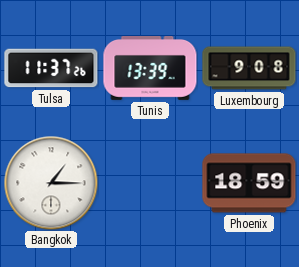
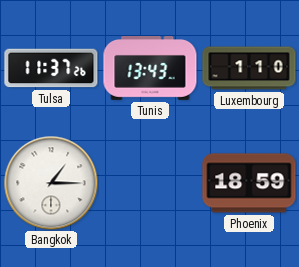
Tunis: 13:39 -> 13:43 (150, 69)
Luxembourg: 9:08 -> 1:10 (249, 68)
